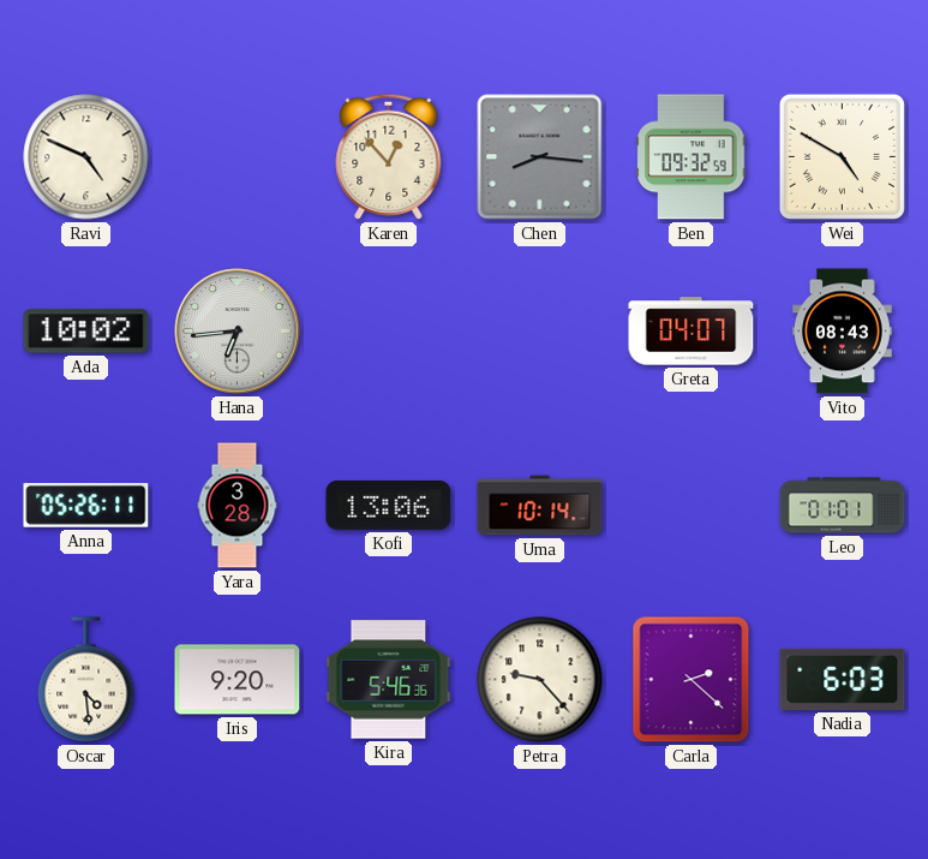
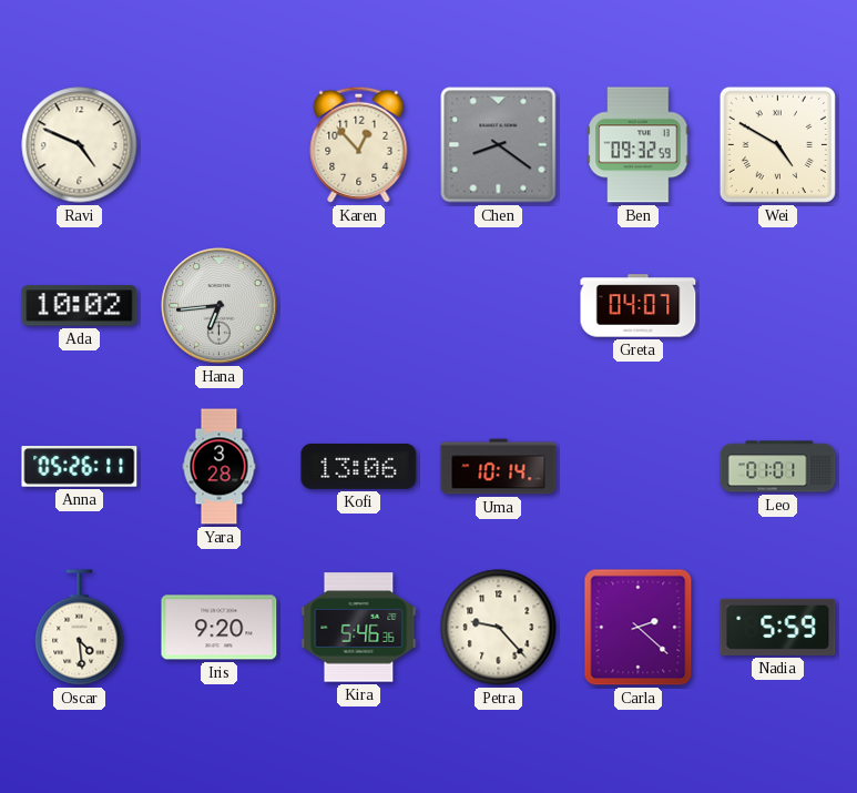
Chen: 8:16 -> 8:21 (499, 145)
Vito: 08:43 -> none (842, 332)
Nadia: 6:03 -> 5:59 (778, 627)
